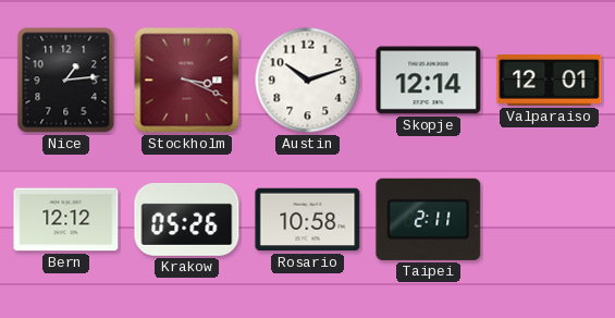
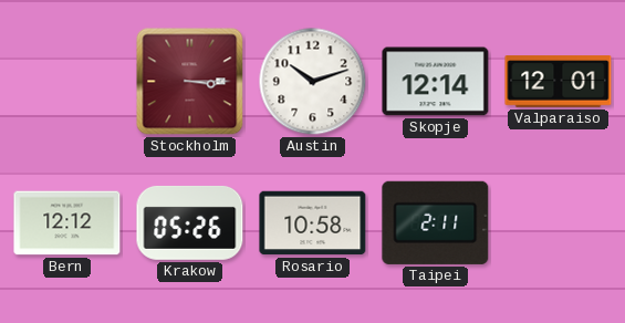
Nice: 1:14 -> none (66, 81)
Stockholm: 3:19 -> 3:15 (190, 82)
